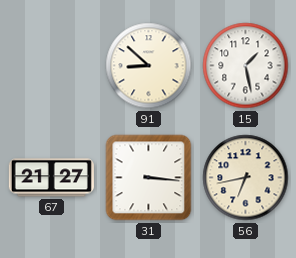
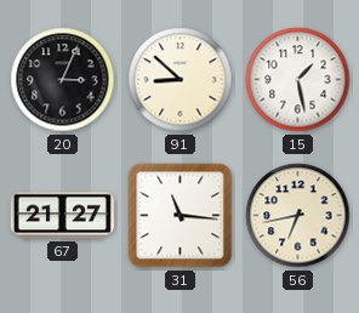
20: none -> 3:04 (63, 80)
31: 3:16 -> 11:16 (181, 216)
